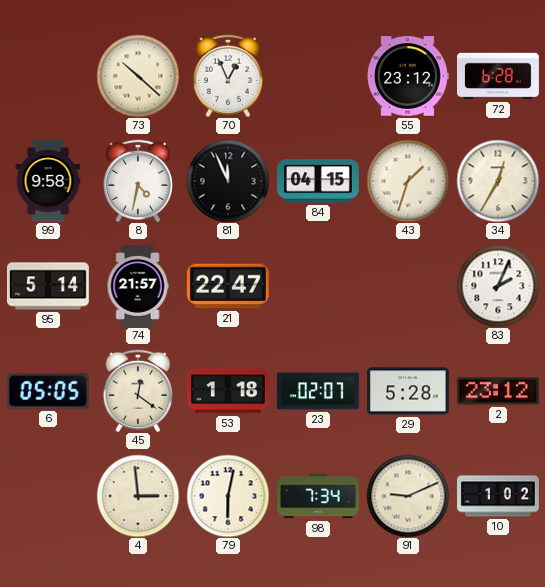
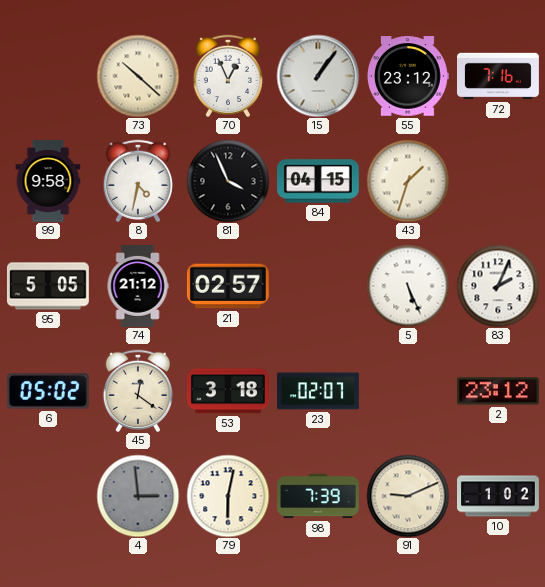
15: none -> 1:06 (318, 76)
72: 6:28 -> 7:16 (499, 76)
81: 11:56 -> 3:56 (228, 181)
34: 12:35 -> none (498, 181)
95: 5:14 -> 5:05 (48, 286)
74: 21:57 -> 21:12 (138, 287)
21: 22:47 -> 02:57 (228, 286)
5: none -> 5:26 (408, 286)
6: 05:05 -> 05:02 (48, 391)
53: 1:18 -> 3:18 (228, 391)
29: 5:28 -> none (408, 391)
4 dial: cream -> grey (138, 496)
98: 7:34 -> 7:39 (319, 496)
